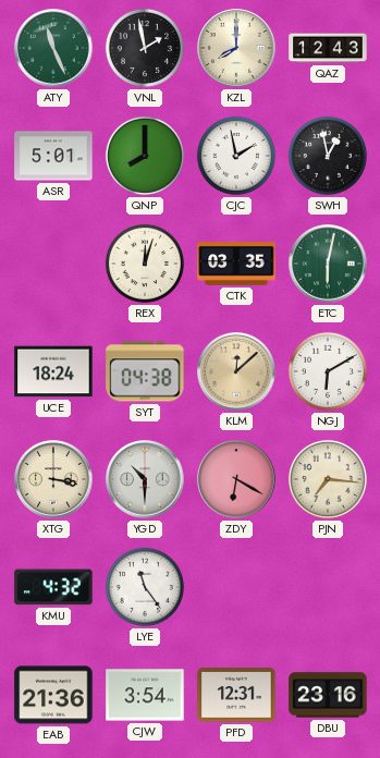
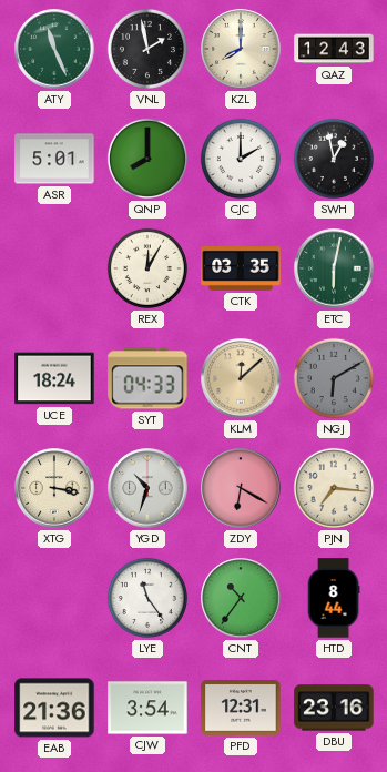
CJC: 1:58 -> 2:00 (241, 159)
REX: 12:03 -> 12:05 (147, 268)
SYT: 04:38 -> 04:33 (147, 378)
NGJ dial: white -> grey (334, 378)
YGD: 10:30 -> 10:33 (147, 488)
KMU: 4:32 -> none (53, 587)
CNT: none -> 10:36 (241, 598)
HTD: none -> 8:44 (334, 598)
